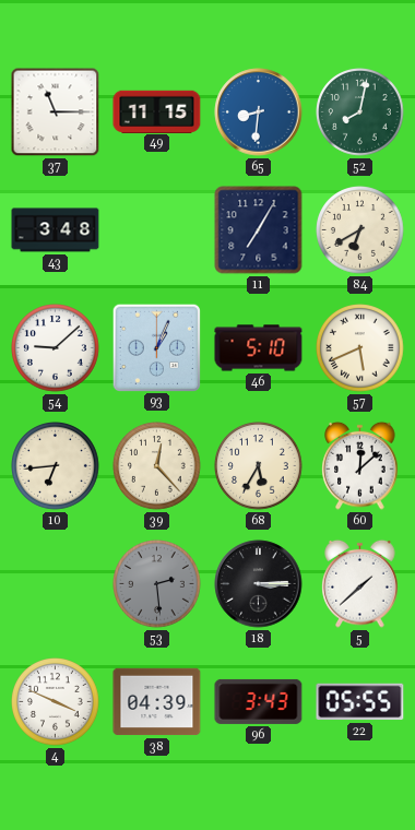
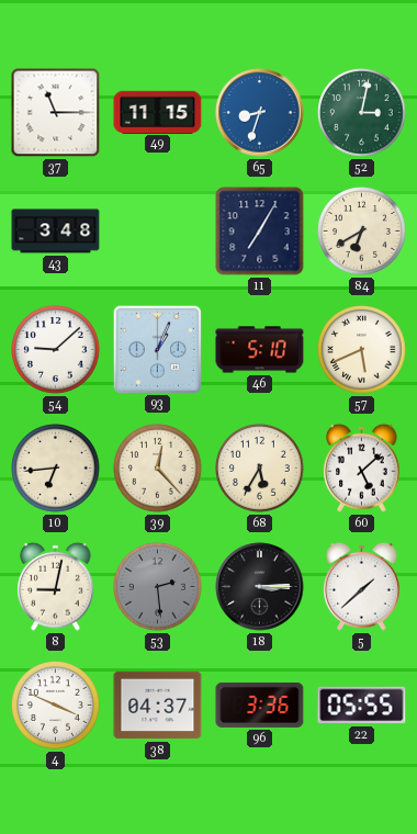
65: 8:31 -> 8:33 (260, 113)
52: 8:02 -> 3:02 (362, 113)
60: 12:08 -> 5:08 (362, 467)
8: none -> 9:02 (56, 586)
38: 04:39 -> 04:37 (158, 706)
96: 3:43 -> 3:36 (260, 705)
